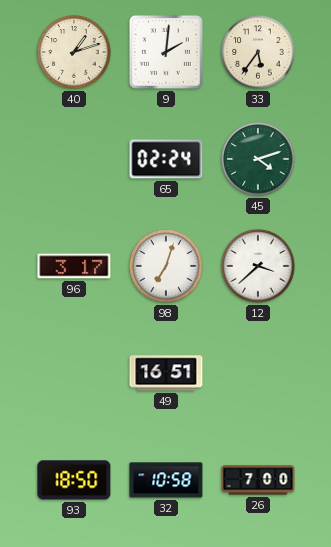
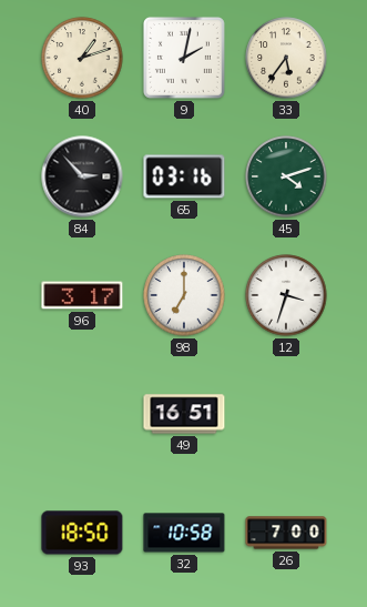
9: 2:01 -> 2:02 (184, 58)
84: none -> 2:53 (82, 176)
65: 02:24 -> 03:16 (184, 176)
98: 7:03 -> 7:00 (184, 295)
12: 3:38 -> 3:33 (286, 295)
